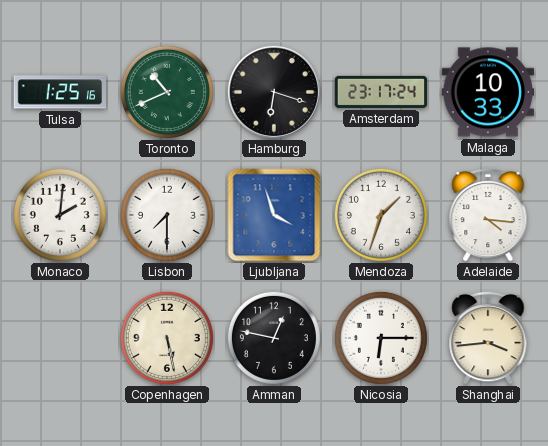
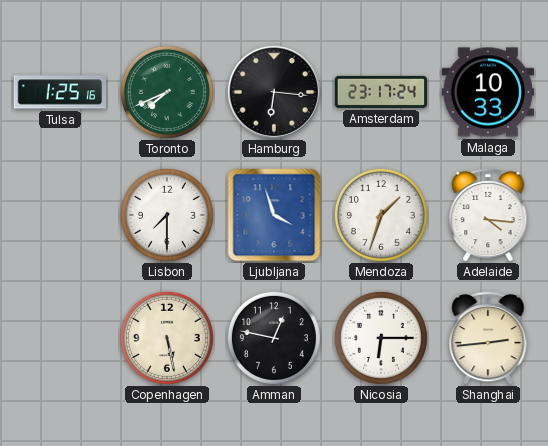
Toronto: 10:41 -> 7:41 (167, 92)
Hamburg: 6:18 -> 6:16 (274, 92)
Monaco: 2:01 -> none (60, 215)
Shanghai: 3:44 -> 2:44 (488, 338)
